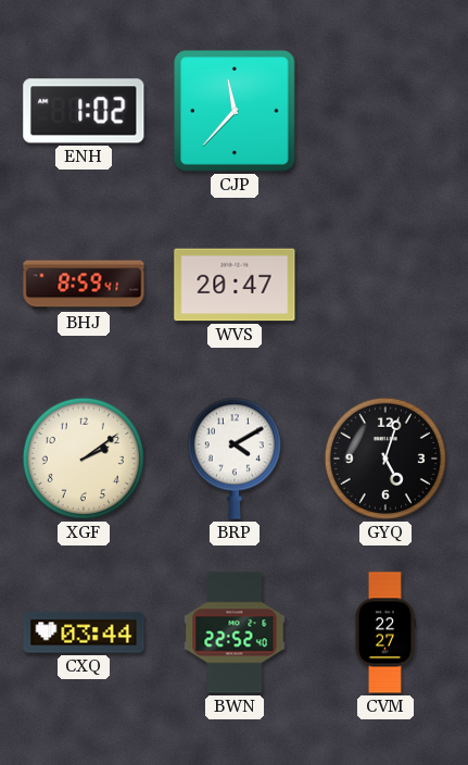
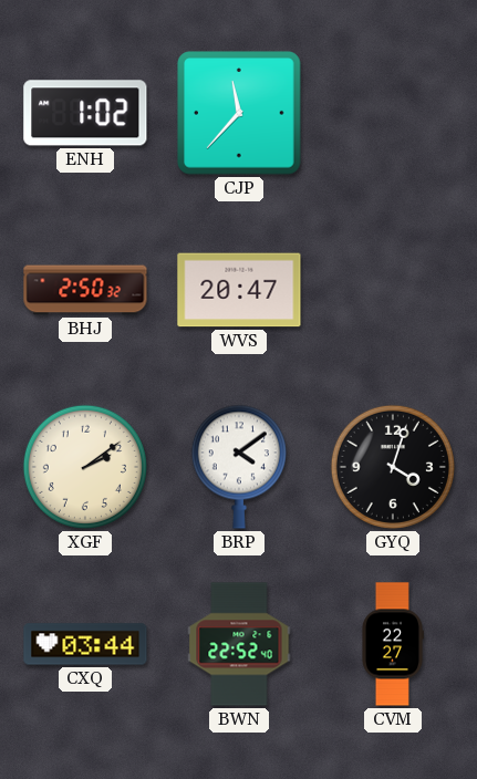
BHJ: 8:59 -> 2:50 (85, 290)
BRP: 4:10 -> 4:09 (239, 467)
GYQ: 5:03 -> 4:03 (393, 467)
